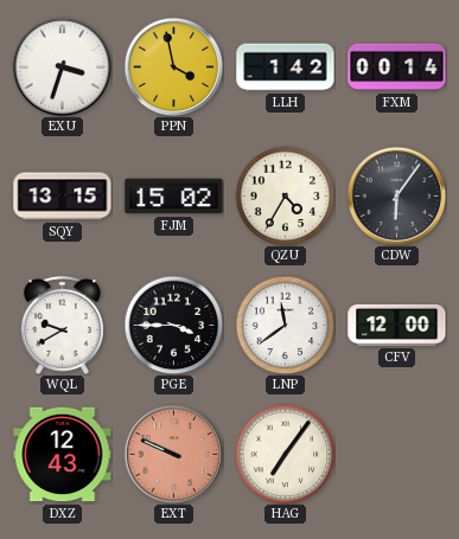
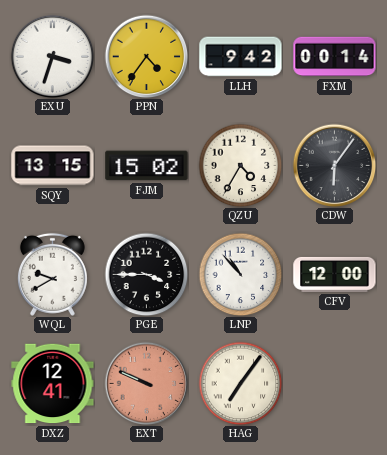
PPN: 3:58 -> 4:36 (146, 56)
LLH: 1:42 -> 9:42 (241, 57)
LNP: 11:39 -> 10:53 (240, 274)
DXZ: 12:43 -> 12:41 (53, 384)
